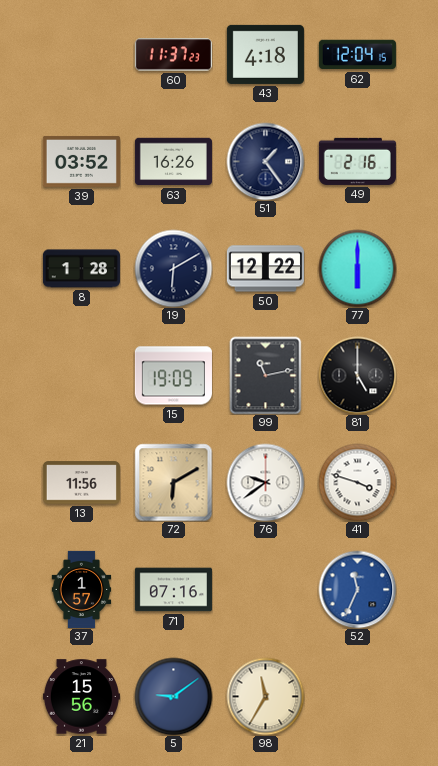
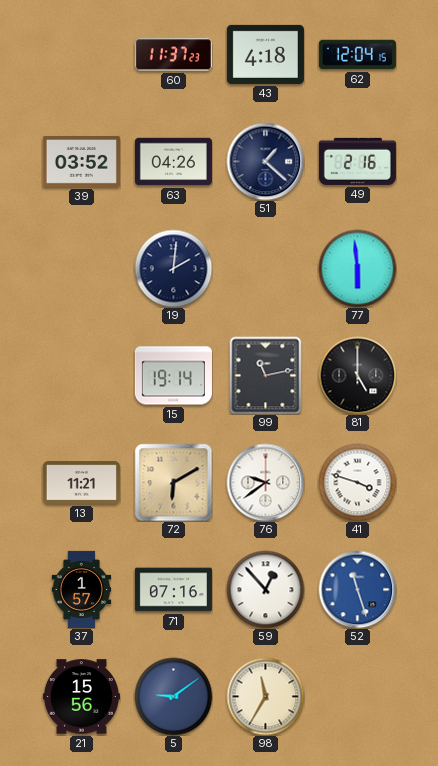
63: 16:26 -> 04:26 (173, 162)
51: 1:24 -> 1:22 (265, 161)
8: 1:28 -> none (81, 269)
19: 6:10 -> 2:01 (173, 268)
50: 12:22 -> none (265, 269)
77: 6:00 -> 5:59 (357, 268)
15: 19:09 -> 19:14 (173, 376)
13: 11:56 -> 11:21 (81, 483)
59: none -> 12:53 (265, 589)
52: 11:34 -> 11:27 (357, 589)
